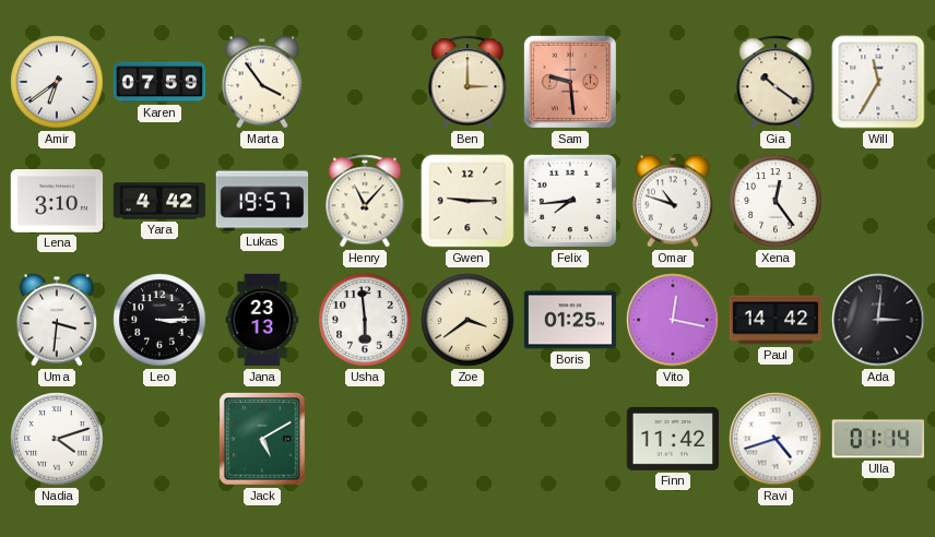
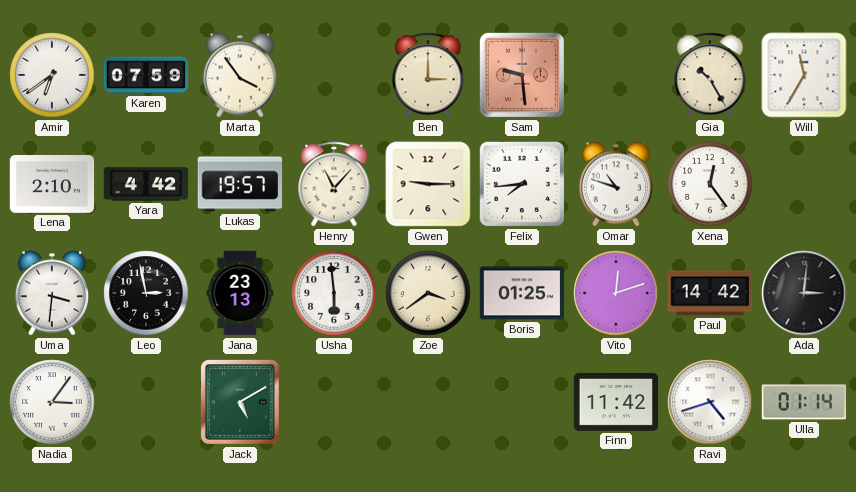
Gia: 10:21 -> 10:25 (710, 75)
Lena: 3:10 -> 2:10 (52, 185)
Leo: 3:15 -> 2:58 (146, 293)
Vito: 12:17 -> 12:12 (616, 293)
Nadia: 4:12 -> 3:06 (52, 402)
